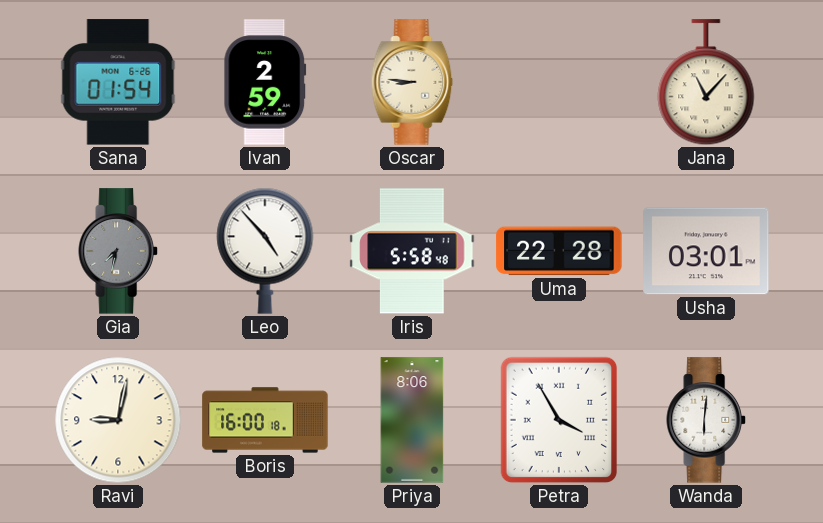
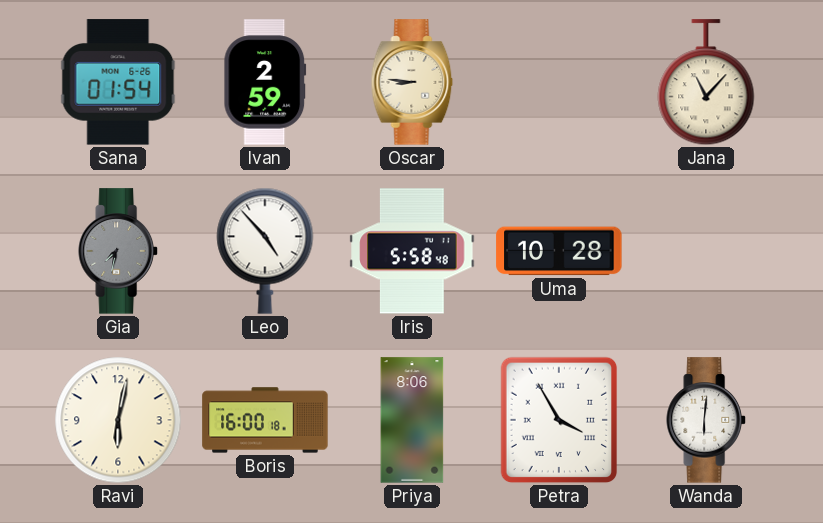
Uma: 22:28 -> 10:28 (559, 251)
Usha: 03:01 -> none (706, 251)
Ravi: 9:02 -> 6:02 (118, 420)
